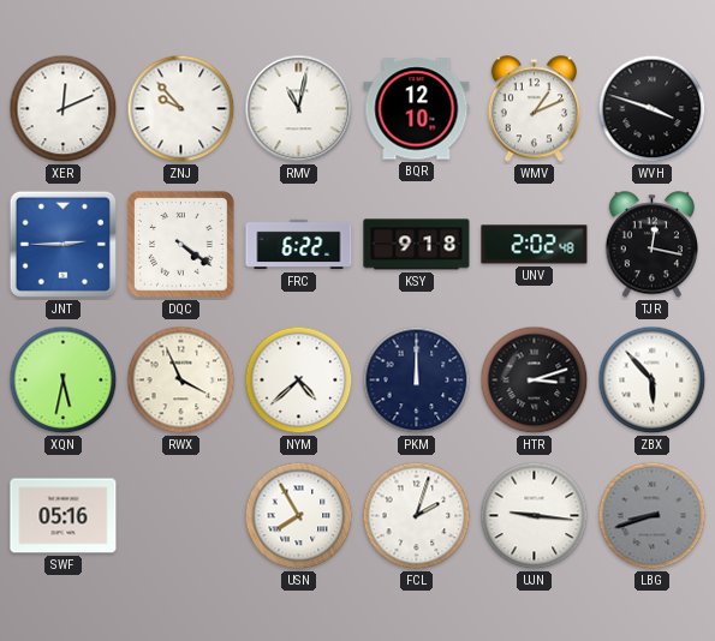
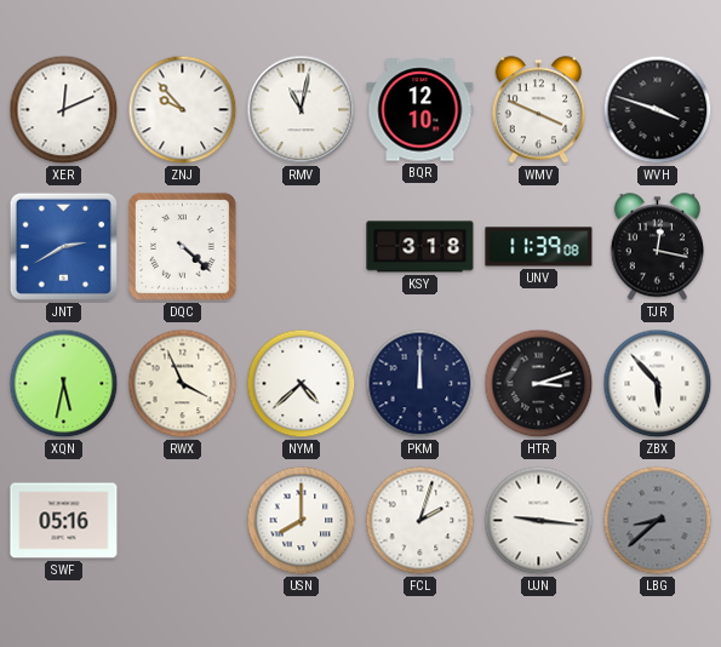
WMV: 1:11 -> 3:49 (538, 110)
JNT: 2:45 -> 2:40 (63, 246)
DQC: 4:21 -> 4:22 (182, 246)
FRC: 6:22 -> none (299, 245)
KSY: 9:18 -> 3:18 (420, 247)
UNV: 2:02 -> 11:39 (539, 247)
USN: 7:55 -> 8:00 (302, 521)
LBG: 8:42 -> 8:38 (658, 521)
